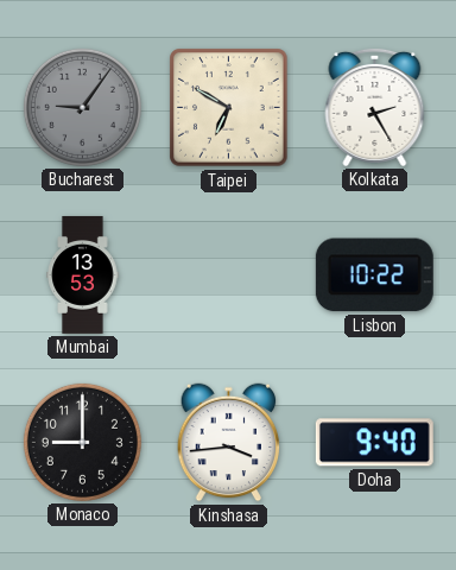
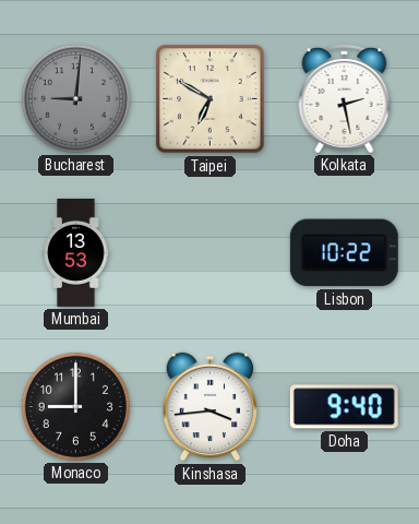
Bucharest: 9:06 -> 9:01 (75, 98)
Kolkata: 2:25 -> 2:28 (345, 98)
